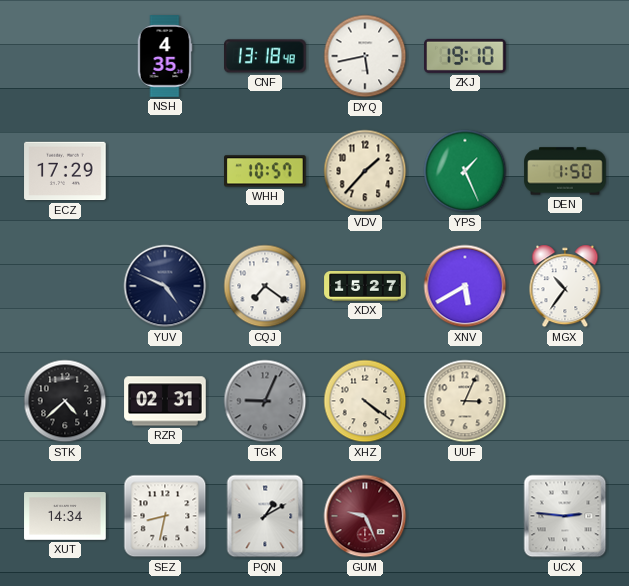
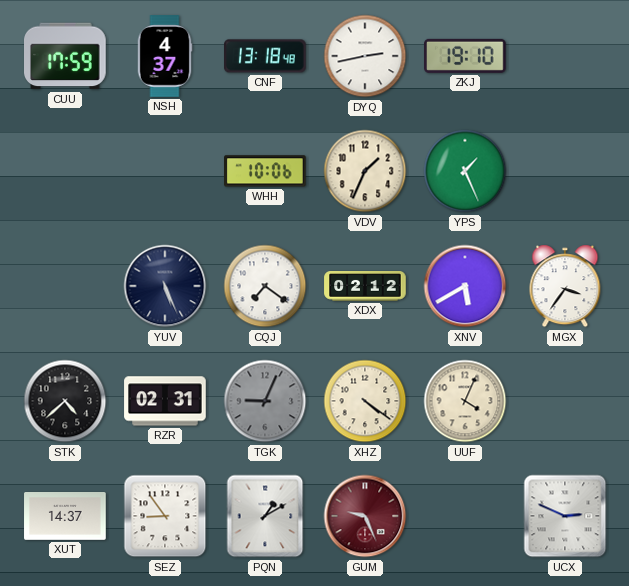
CUU: none -> 17:59 (65, 56)
NSH: 4:35 -> 4:37 (165, 56)
DYQ: 5:43 -> 2:43 (365, 56)
ECZ: 17:29 -> none (65, 171)
WHH: 10:57 -> 10:06 (266, 171)
VDV: 1:37 -> 1:34 (365, 171)
DEN: 1:50 -> none (565, 171)
YUV: 4:49 -> 5:26 (165, 286)
XDX: 15:27 -> 02:12 (365, 286)
MGX: 10:36 -> 3:36 (565, 286)
UUF: 3:04 -> 4:04 (465, 401)
XUT: 14:34 -> 14:37 (65, 517)
SEZ: 8:32 -> 8:54 (165, 516)
UCX: 2:46 -> 2:49 (565, 516)
